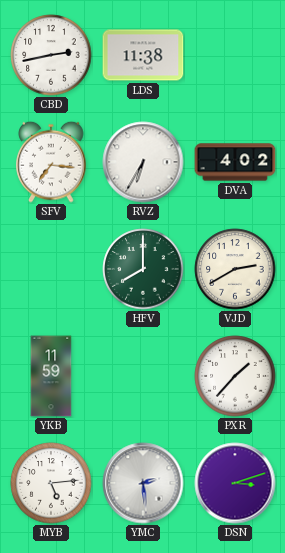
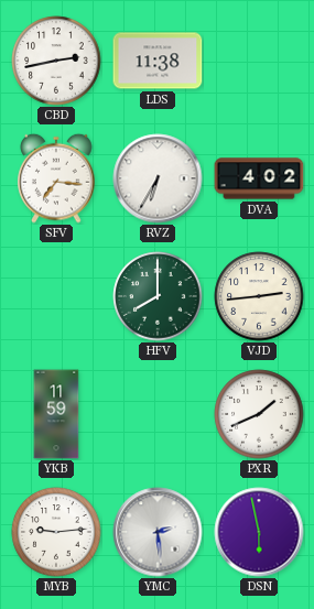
VJD: 2:40 -> 2:44 (259, 296)
PXR: 1:37 -> 1:41 (259, 414)
MYB: 5:14 -> 9:14 (56, 532)
DSN: 3:12 -> 5:58 (259, 532)
